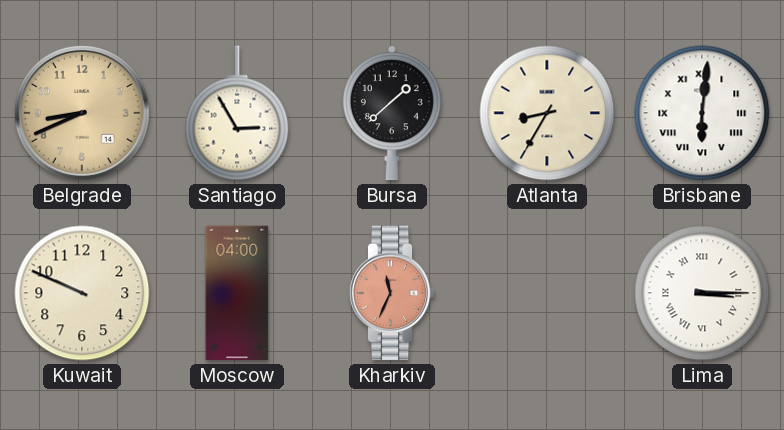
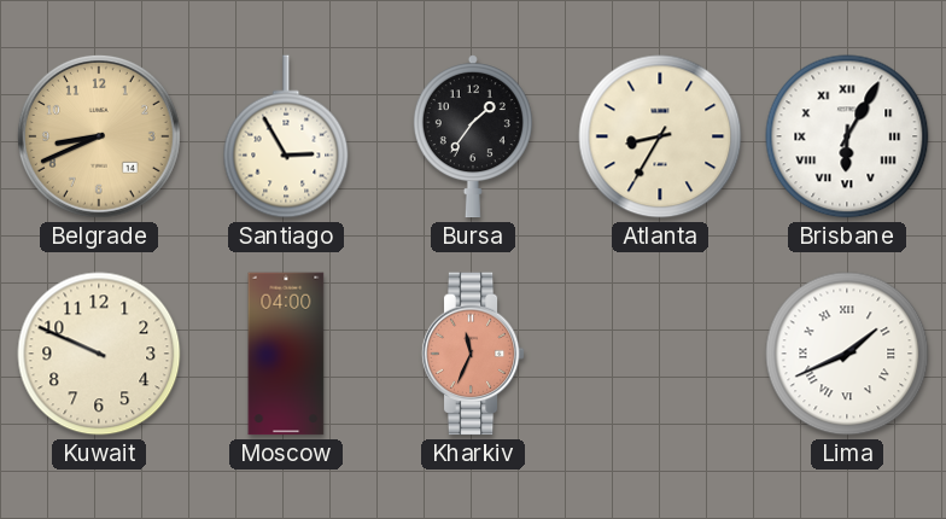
Bursa: 1:38 -> 1:36 (473, 136)
Brisbane: 6:01 -> 6:05 (847, 136)
Lima: 3:15 -> 1:41 (847, 354)
